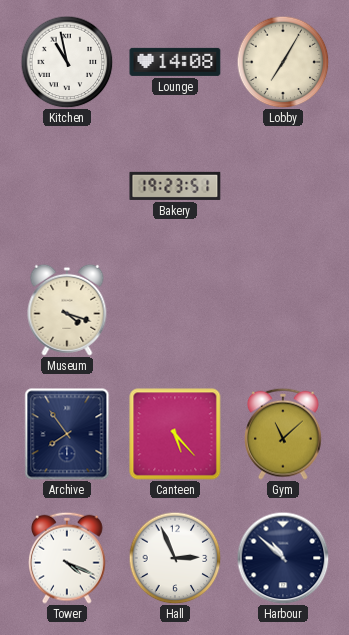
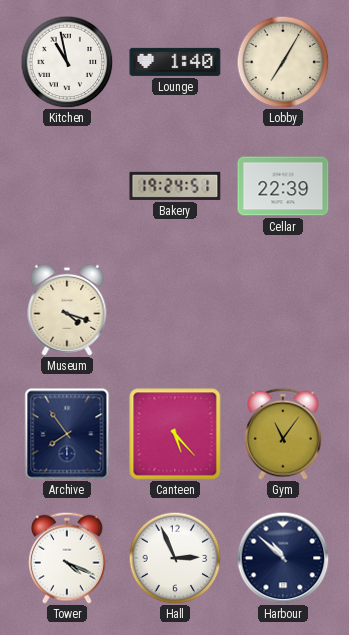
Lounge: 14:08 -> 1:40 (175, 62)
Bakery: 19:23 -> 19:24 (175, 186)
Cellar: none -> 22:39 (283, 186)
Gym: 11:08 -> 11:06 (284, 434)
